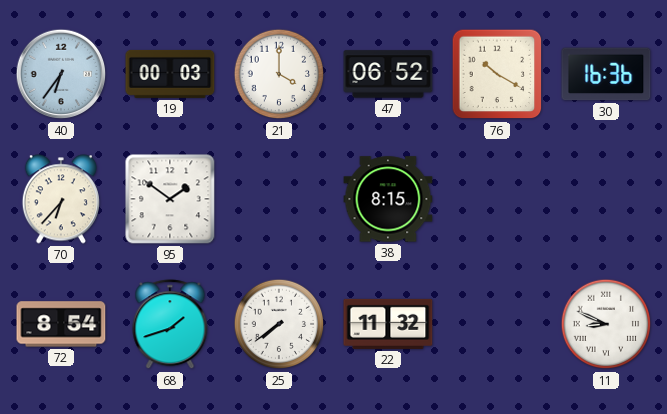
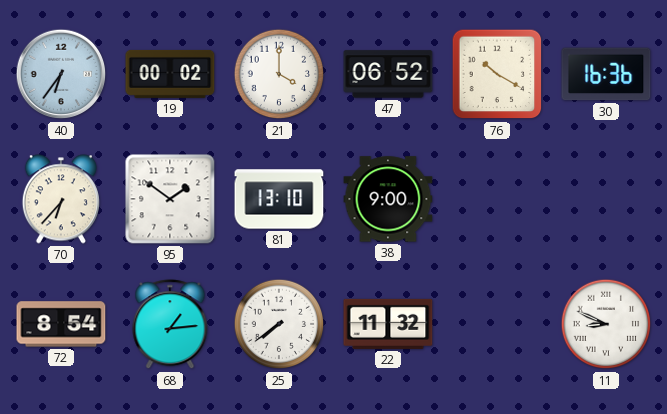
19: 00:03 -> 00:02 (170, 74)
81: none -> 13:10 (279, 199)
38: 8:15 -> 9:00 (388, 199)
68: 1:42 -> 1:14 (170, 325)
